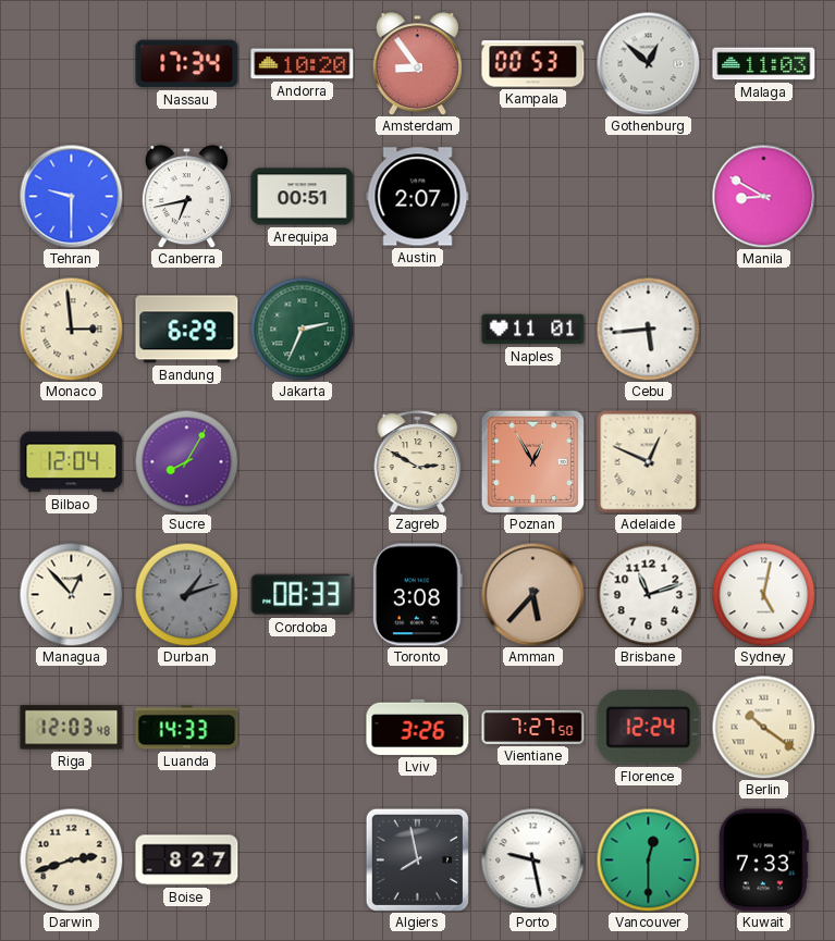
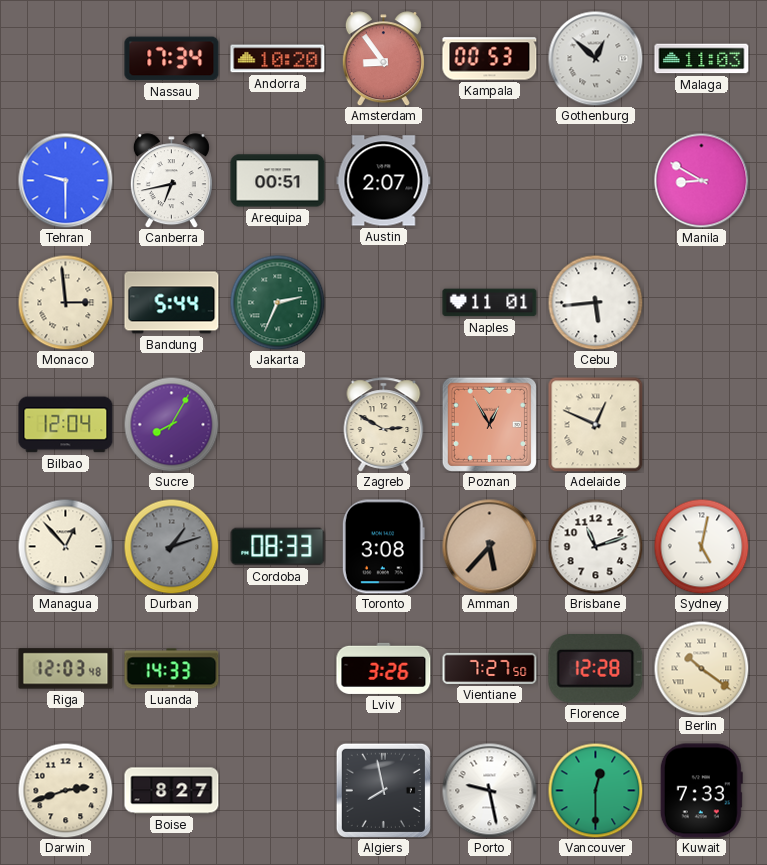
Bandung: 6:29 -> 5:44 (172, 303)
Florence: 12:24 -> 12:28 (596, 669)
